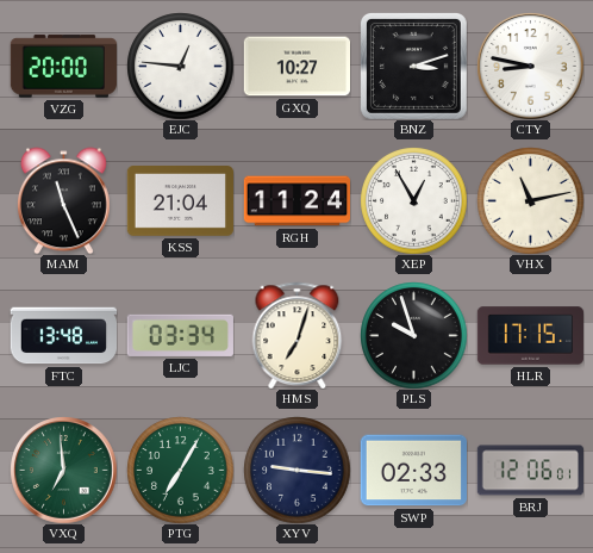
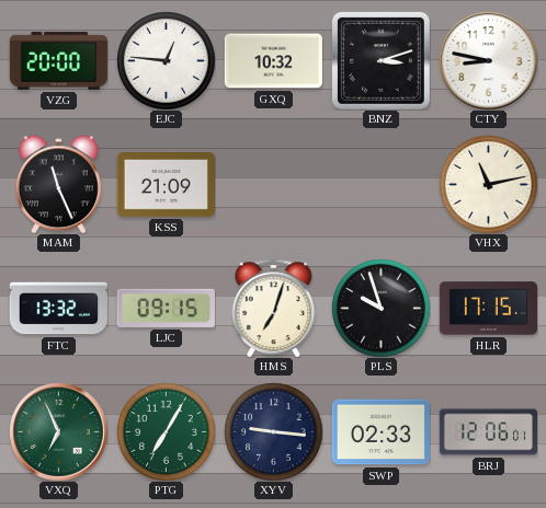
GXQ: 10:27 -> 10:32 (273, 61)
KSS: 21:04 -> 21:09 (166, 185)
RGH: 11:24 -> none (296, 201)
XEP: 12:55 -> none (413, 200)
FTC: 13:48 -> 13:32 (58, 309)
LJC: 03:34 -> 09:15 (166, 308)
VXQ: 6:59 -> 6:56 (58, 431)
